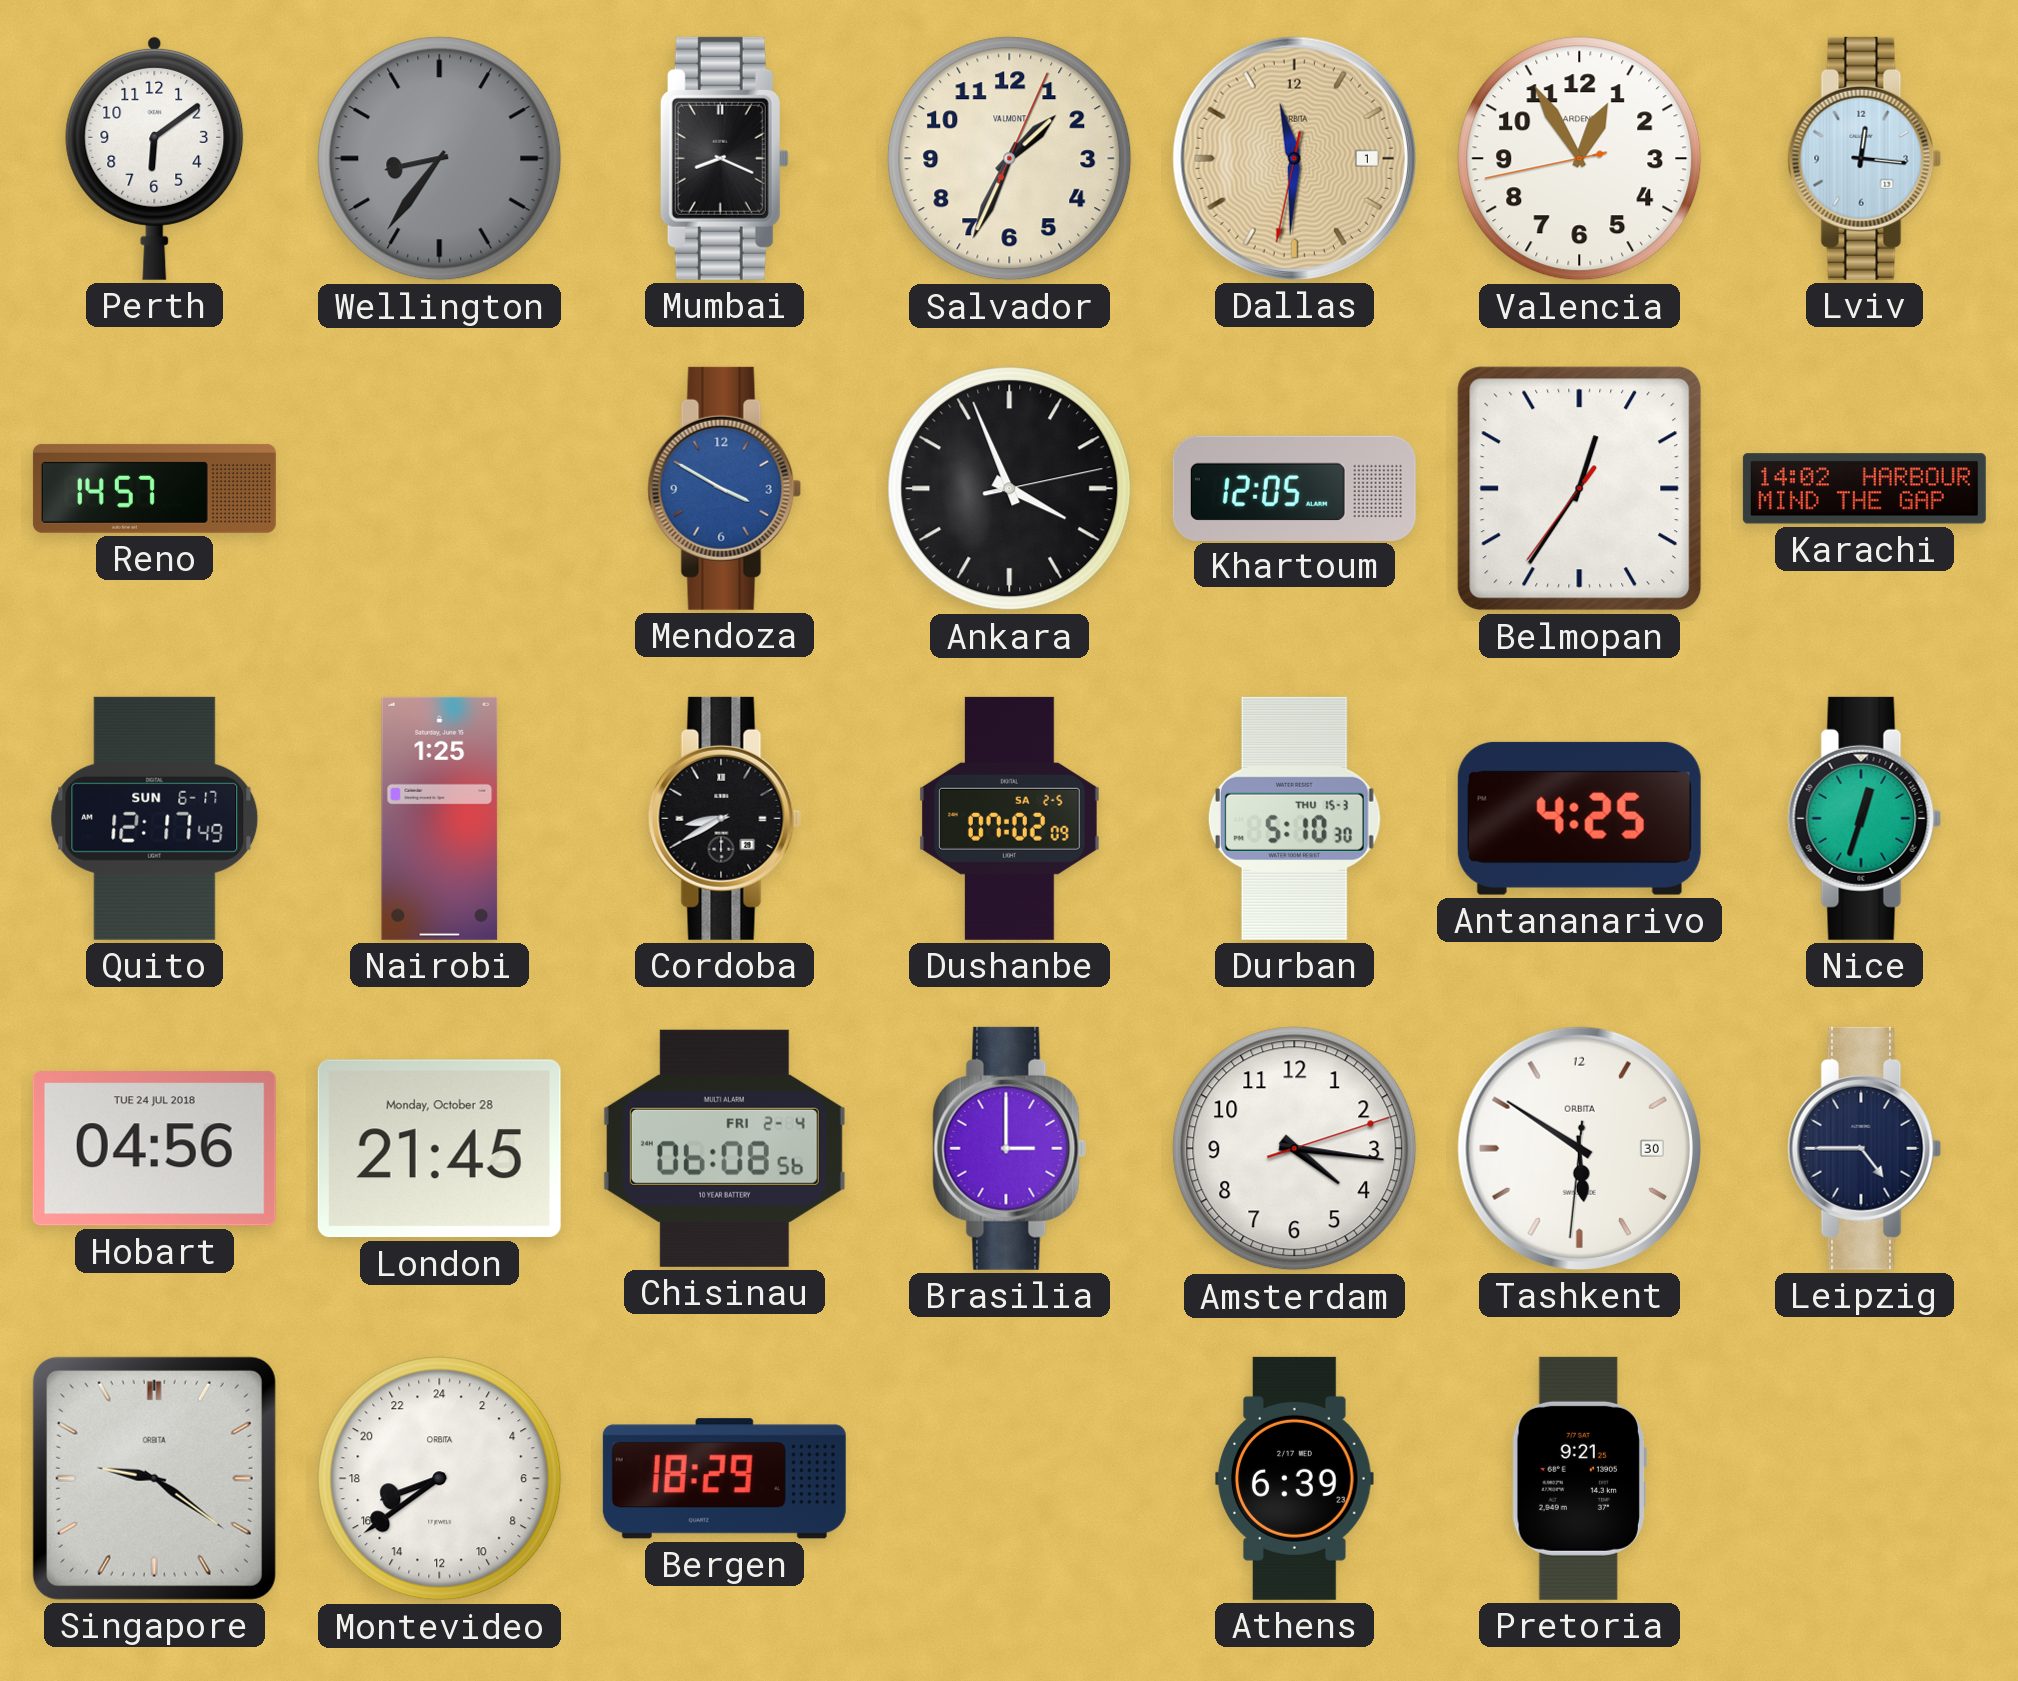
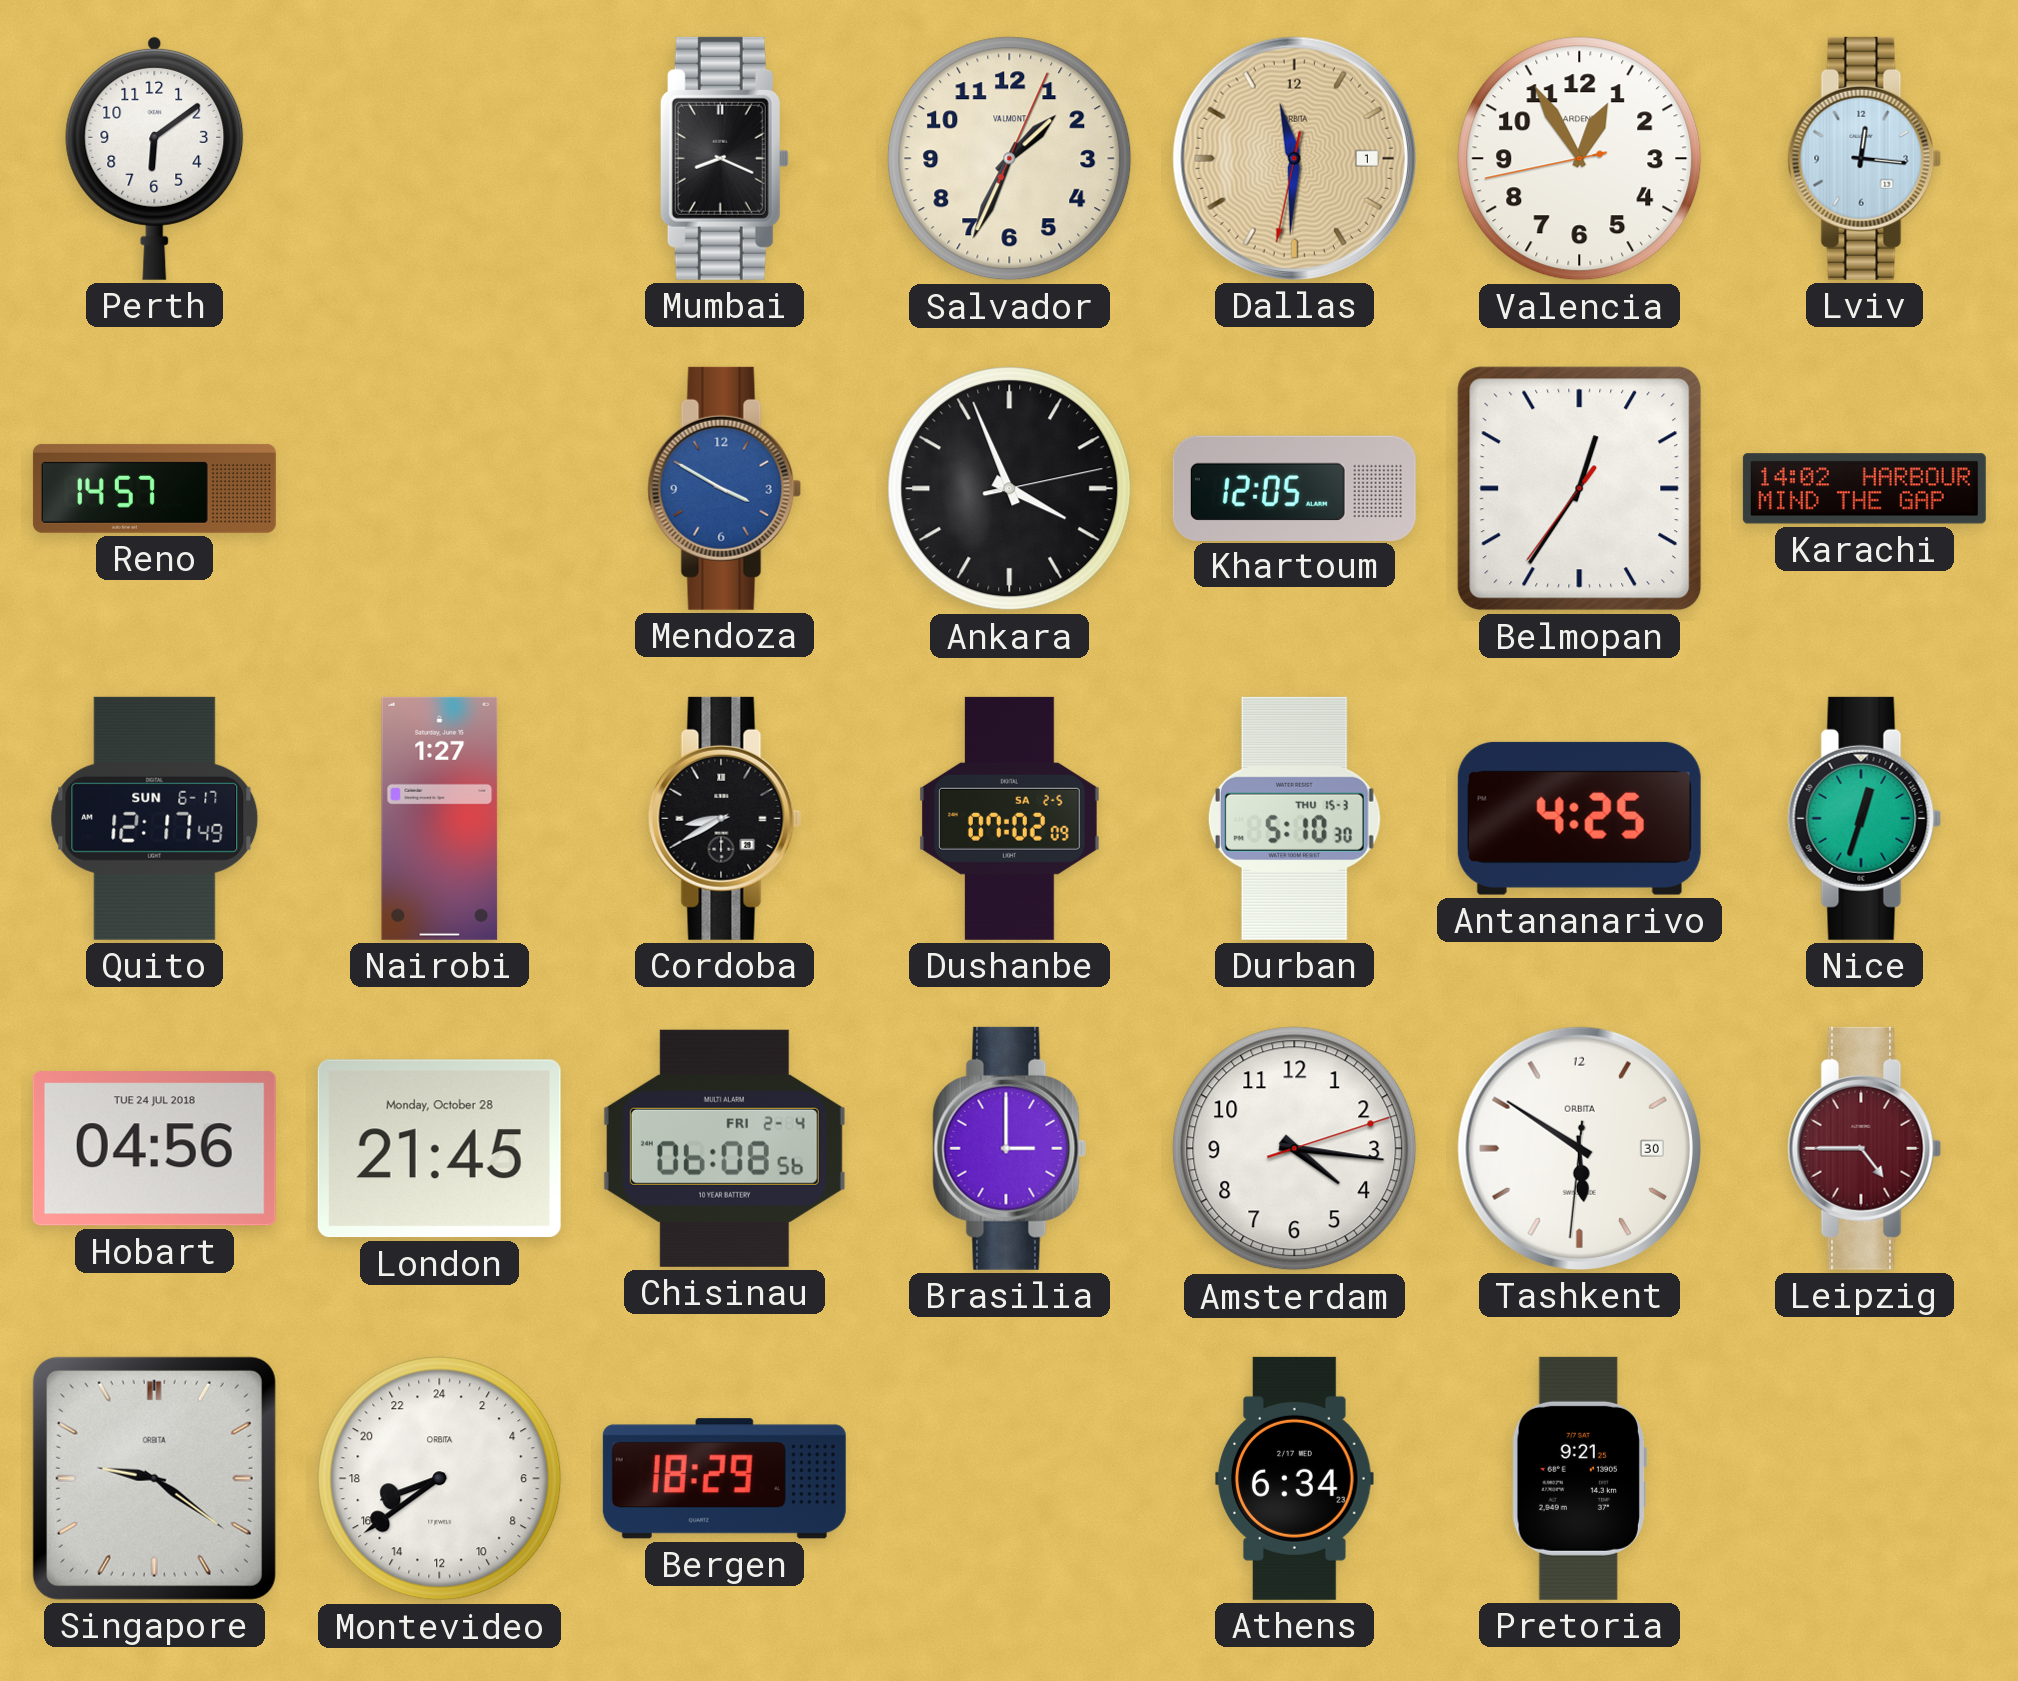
Wellington: 8:36 -> none (440, 159)
Nairobi: 1:25 -> 1:27 (440, 818)
Leipzig dial: navy -> burgundy (1865, 1148)
Athens: 6:39 -> 6:34 (1295, 1478)
